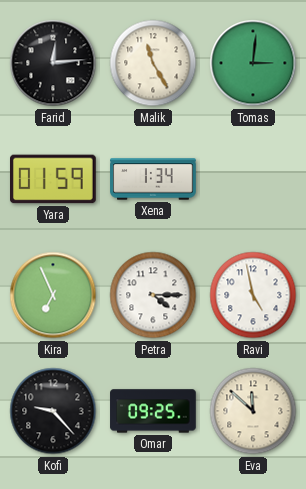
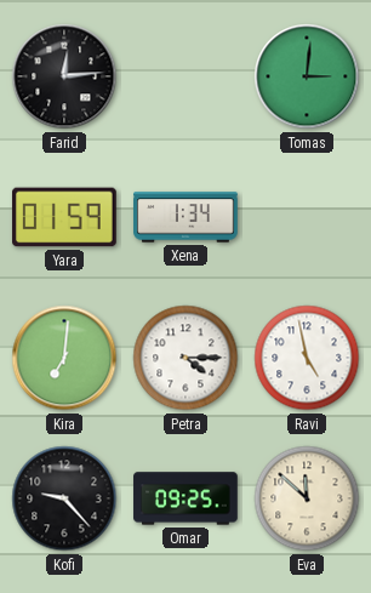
Malik: 11:25 -> none (153, 63)
Kira: 6:56 -> 7:01 (64, 358)
